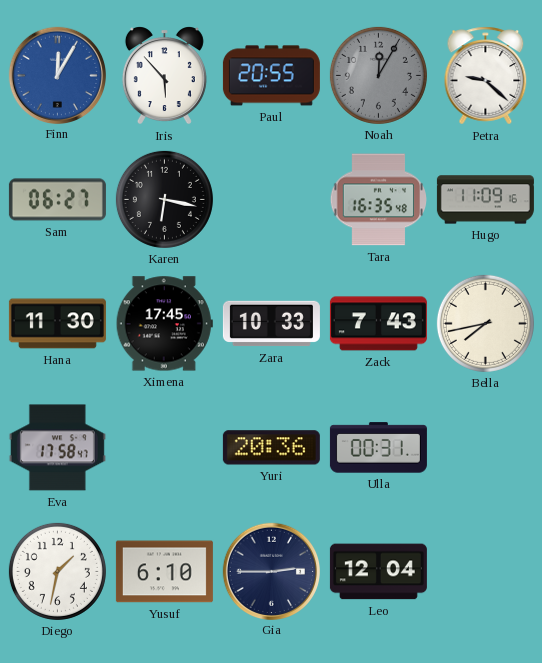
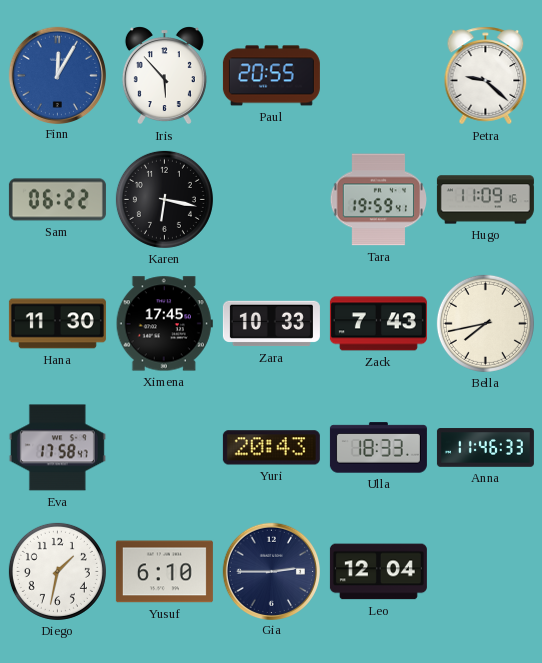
Noah: 12:05 -> none (378, 75)
Sam: 06:27 -> 06:22 (57, 200)
Tara: 16:35 -> 19:59 (378, 200)
Yuri: 20:36 -> 20:43 (271, 448)
Ulla: 00:31 -> 18:33 (378, 448)
Anna: none -> 11:46 (485, 448)
